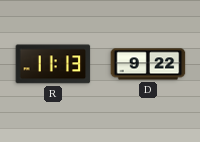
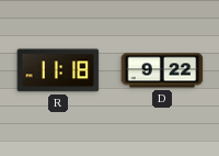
R: 11:13 -> 11:18 (58, 70)
